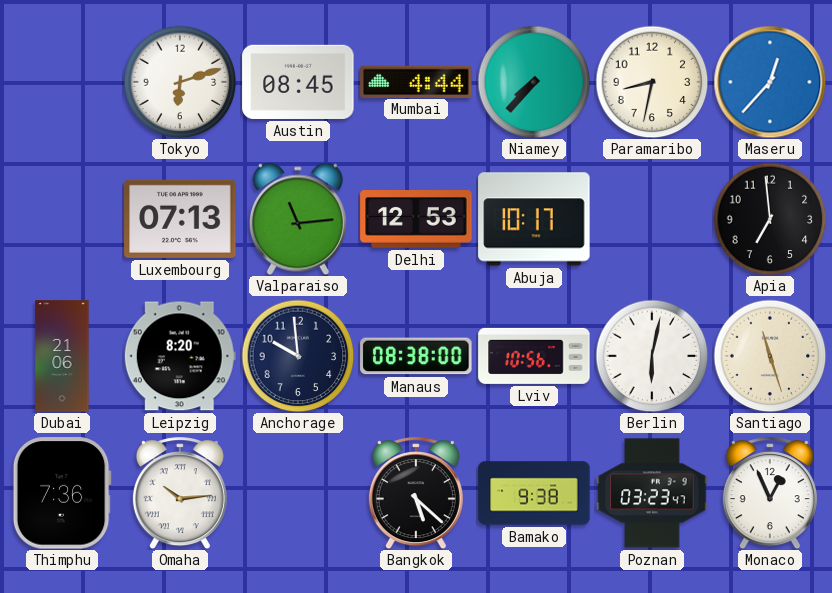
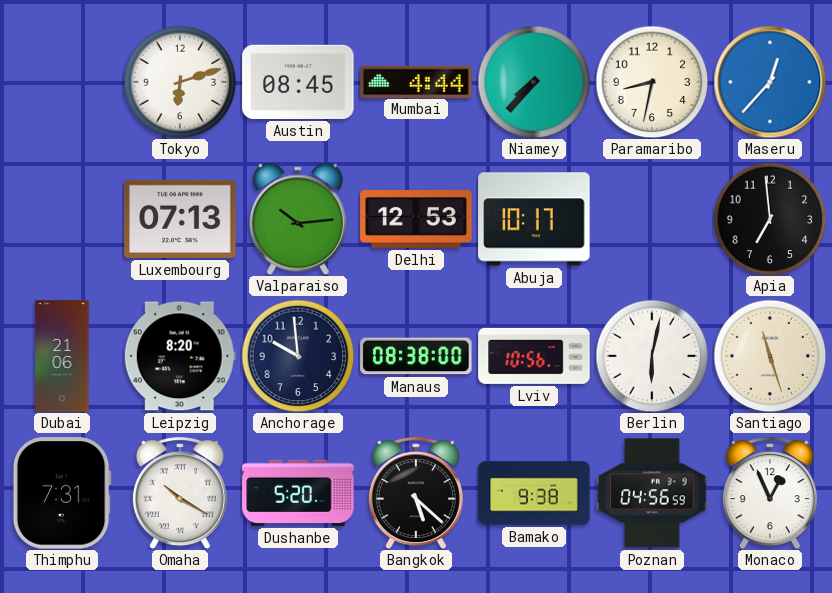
Valparaiso: 11:14 -> 10:14 (298, 219)
Thimphu: 7:36 -> 7:31 (62, 493)
Omaha: 10:14 -> 10:20 (180, 493)
Dushanbe: none -> 5:20 (298, 493)
Poznan: 03:23 -> 04:56 (652, 493)
